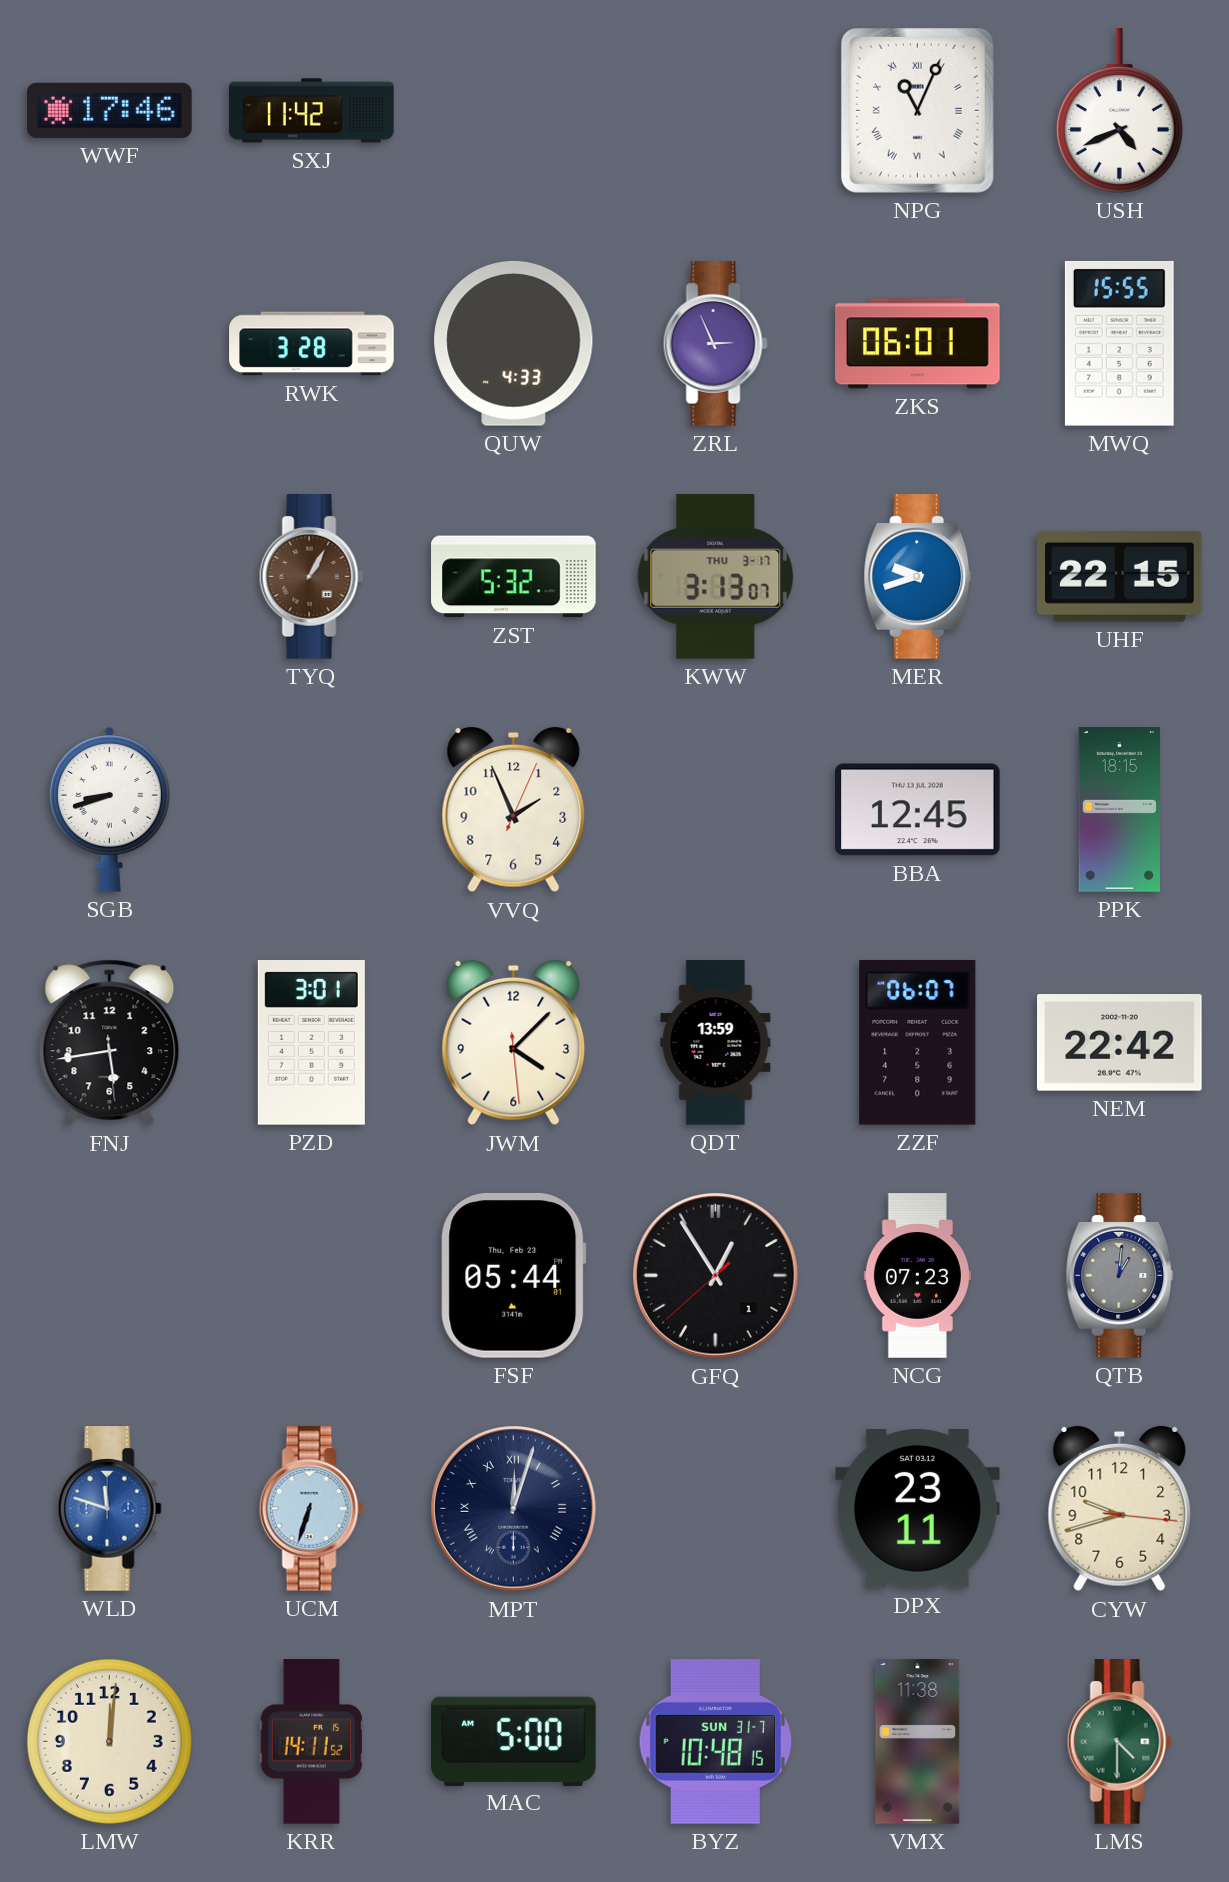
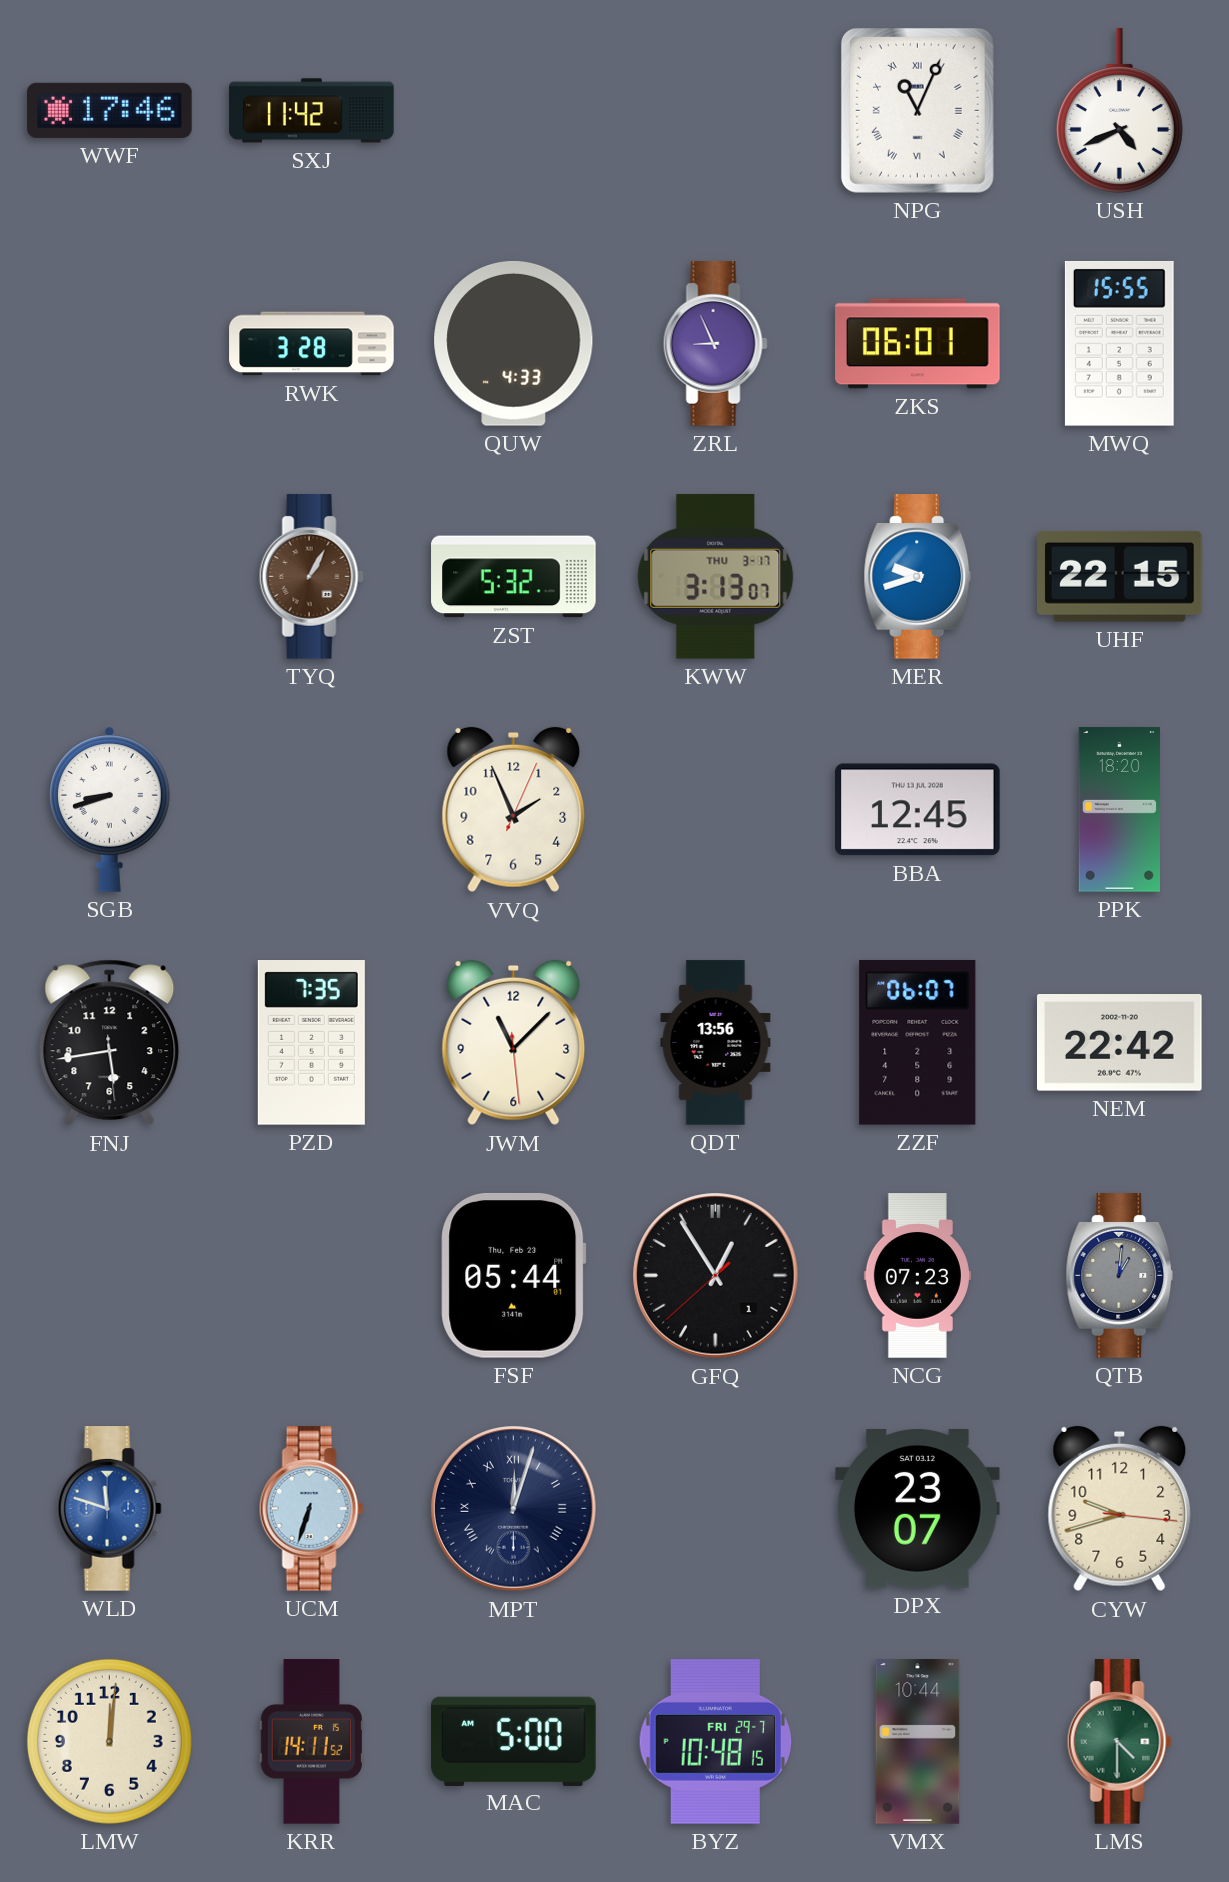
ZRL: 2:56 -> 8:56 (715, 344)
PPK: 18:15 -> 18:20 (1119, 810)
PZD: 3:01 -> 7:35 (311, 1043)
JWM: 4:07 -> 11:07 (514, 1043)
QDT: 13:59 -> 13:56 (716, 1043)
DPX: 23:11 -> 23:07 (918, 1509)
BYZ date: SUN 31-7 -> FRI 29-7 (715, 1742)
VMX: 11:38 -> 10:44 (918, 1742)
